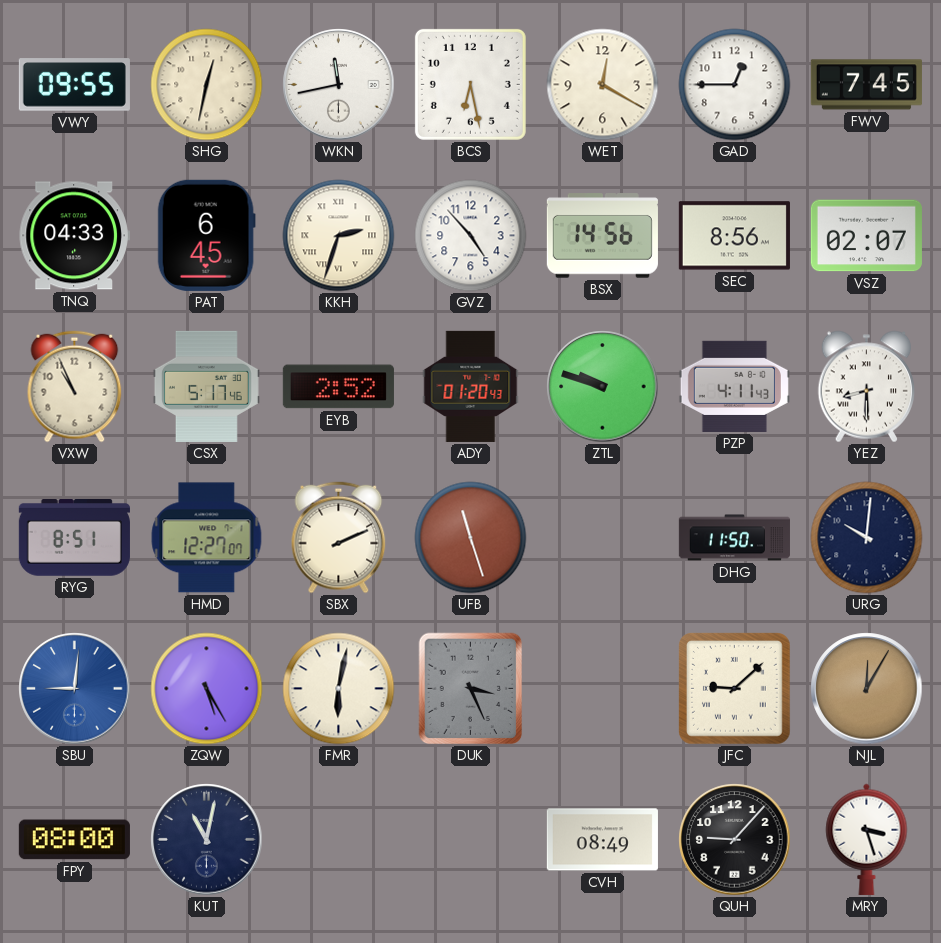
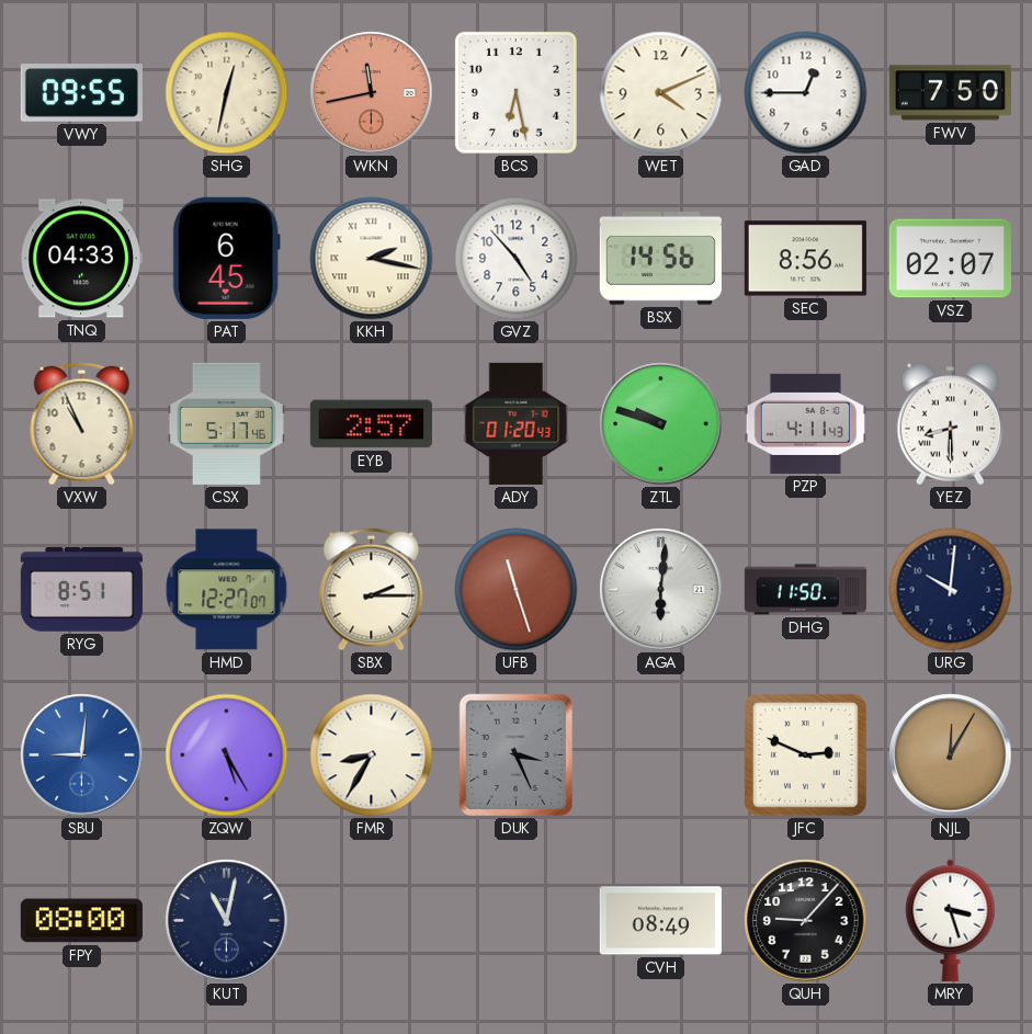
WKN dial: white -> salmon (372, 93)
WET: 12:20 -> 4:11 (661, 93)
FWV: 7:45 -> 7:50 (950, 93)
KKH: 2:33 -> 2:17 (372, 259)
EYB: 2:52 -> 2:57 (371, 424)
SBX: 2:11 -> 2:15 (372, 590)
AGA: none -> 6:01 (661, 590)
FMR: 6:02 -> 8:35 (372, 755)
JFC: 9:08 -> 2:49 (806, 755)
